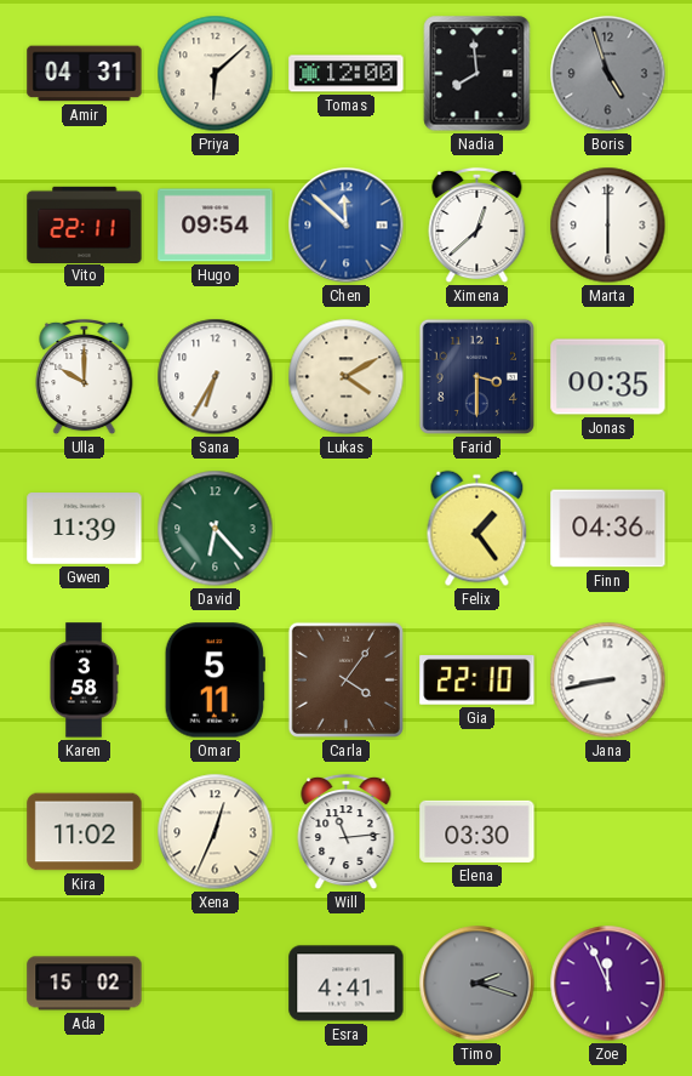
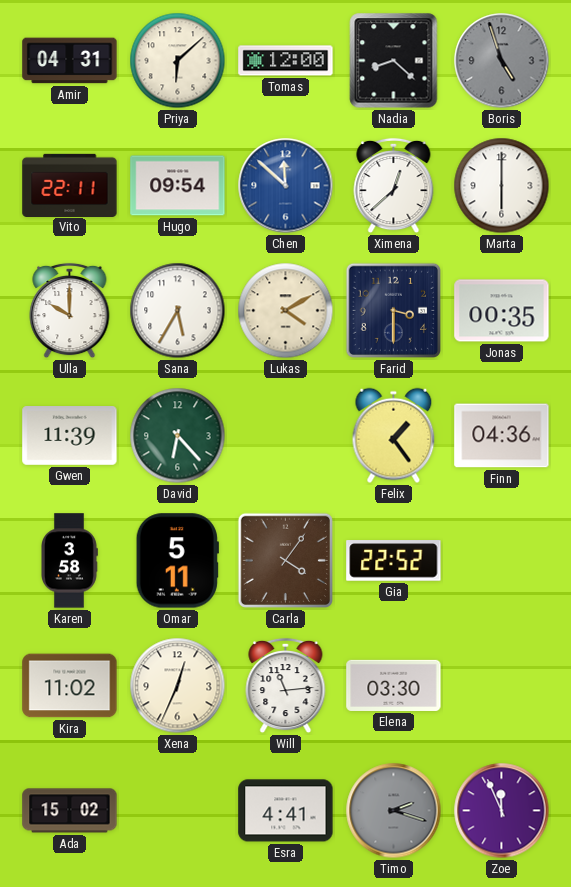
Nadia: 7:59 -> 8:22 (394, 61)
Sana: 6:35 -> 5:35 (178, 311)
Gia: 22:10 -> 22:52 (394, 561)
Jana: 8:43 -> none (608, 681)
